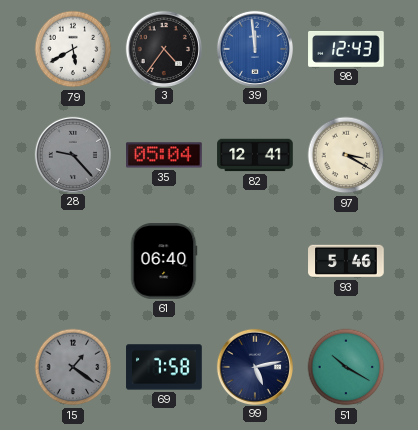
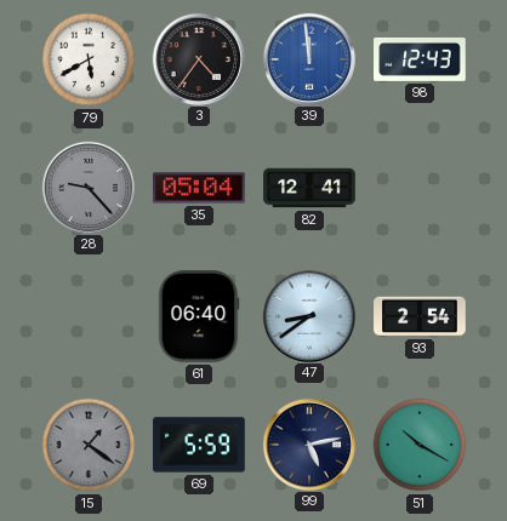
97: 3:20 -> none (346, 155)
47: none -> 8:39 (308, 315)
93: 5:46 -> 2:54 (420, 316)
69: 7:58 -> 5:59 (199, 445)
